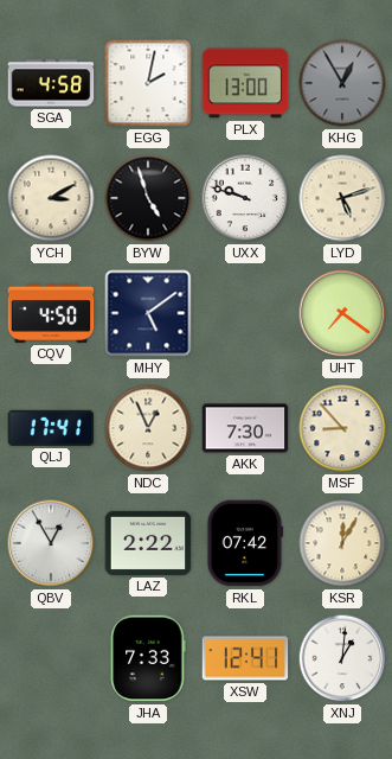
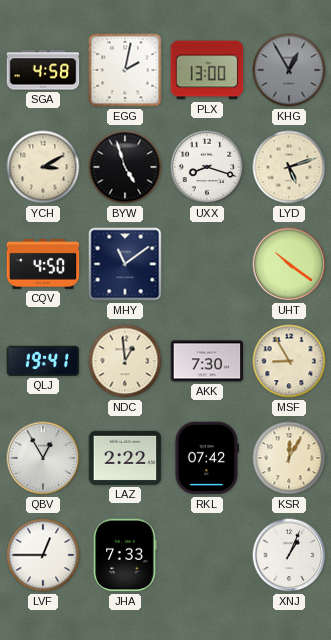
UXX: 9:48 -> 8:18 (207, 167)
MHY: 5:09 -> 11:09 (125, 264)
UHT: 7:21 -> 10:21 (289, 264)
QLJ: 17:41 -> 19:41 (43, 361)
NDC: 12:56 -> 12:59 (125, 361)
MSF: 8:53 -> 8:55 (289, 361)
LVF: none -> 12:45 (43, 555)
XSW: 12:41 -> none (245, 658)
XNJ: 1:01 -> 1:04 (289, 555)
